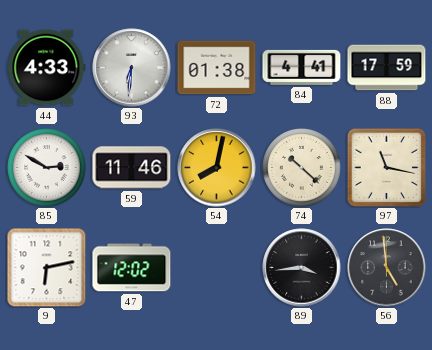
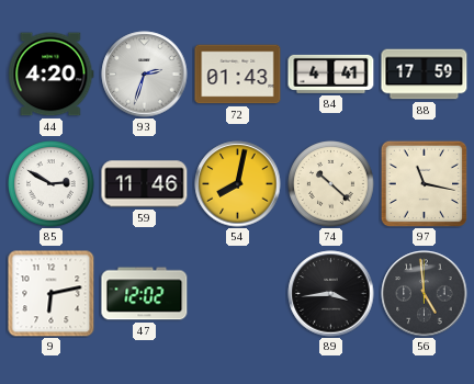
44: 4:33 -> 4:20 (52, 75)
93: 6:31 -> 2:33 (145, 75)
72: 01:38 -> 01:43 (238, 75)
